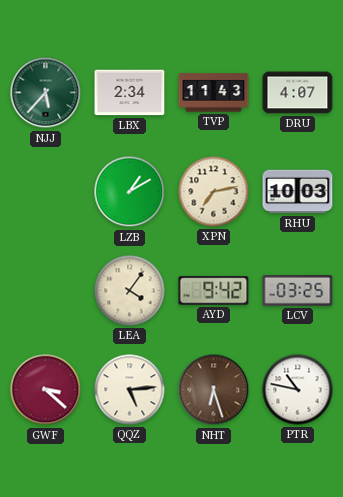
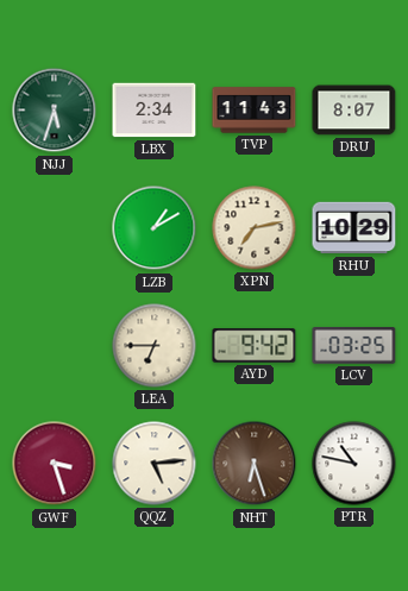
NJJ: 5:37 -> 5:33 (55, 111)
DRU: 4:07 -> 8:07 (354, 111)
RHU: 10:03 -> 10:29 (354, 228)
LEA: 4:06 -> 6:45 (155, 346)
GWF: 3:22 -> 3:27 (55, 464)
